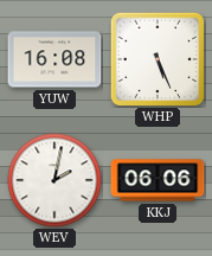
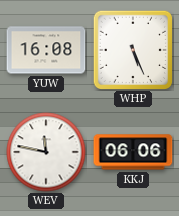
WEV: 2:02 -> 11:47 (46, 152)
